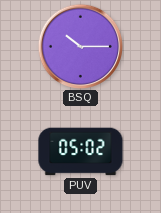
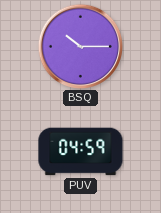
PUV: 05:02 -> 04:59 (81, 152)
